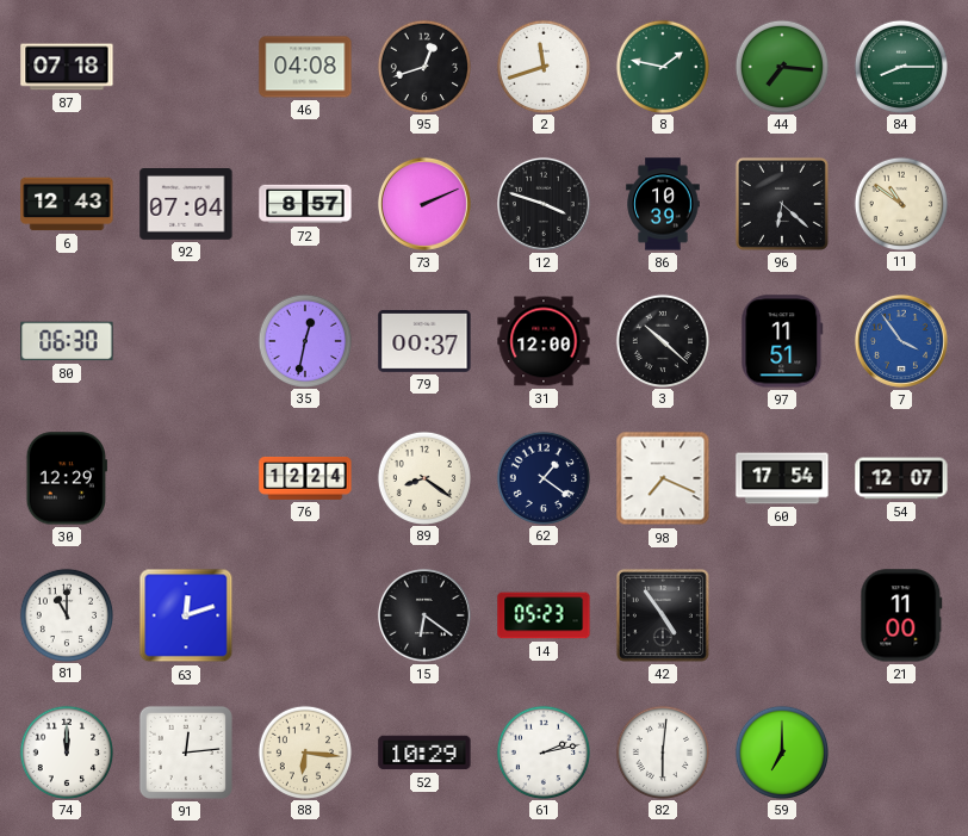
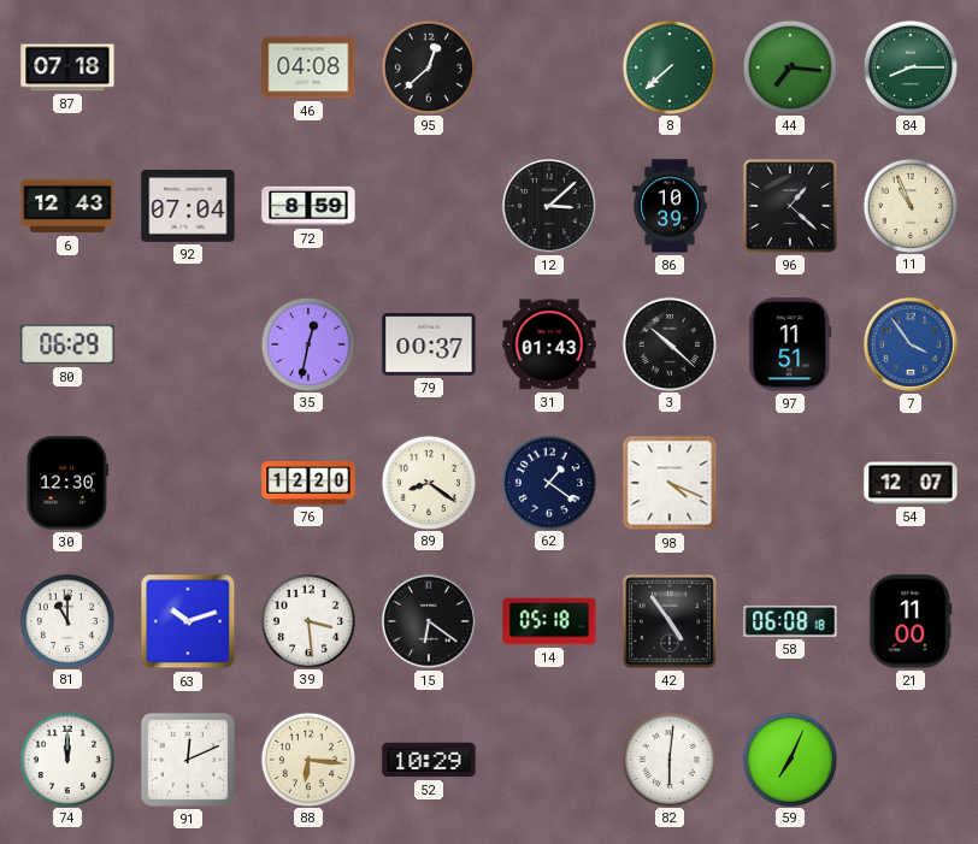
95: 12:42 -> 12:38 (428, 66)
2: 11:42 -> none (542, 66)
8: 1:47 -> 7:38 (668, 66)
72: 8:57 -> 8:59 (308, 206)
73: 2:11 -> none (424, 204)
12: 3:48 -> 3:08 (549, 206)
96: 6:22 -> 1:22 (790, 206)
11: 10:51 -> 10:56 (909, 205)
80: 06:30 -> 06:29 (67, 344)
31: 12:00 -> 01:43 (549, 344)
30: 12:29 -> 12:30 (67, 483)
76: 12:24 -> 12:20 (308, 483)
98: 7:19 -> 4:19 (670, 483)
60: 17:54 -> none (782, 478)
63: 12:12 -> 10:12 (188, 621)
39: none -> 3:29 (307, 620)
14: 05:23 -> 05:18 (549, 621)
58: none -> 06:08 (790, 621)
91: 12:14 -> 12:11 (188, 760)
61: 2:13 -> none (542, 751)
59: 7:00 -> 7:04 (789, 759)
